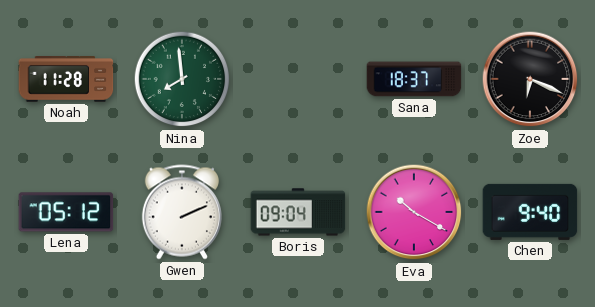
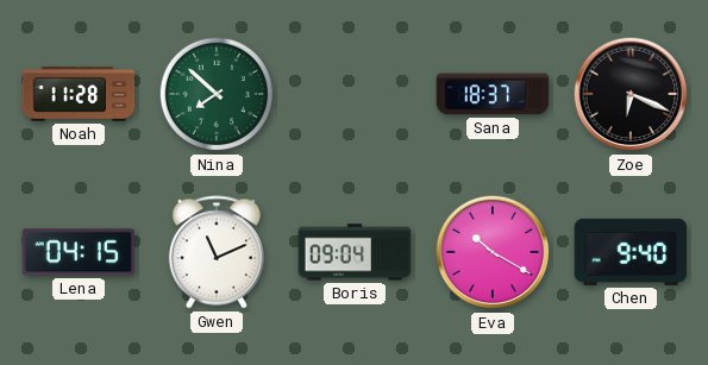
Nina: 7:59 -> 7:52 (217, 94)
Lena: 05:12 -> 04:15 (79, 252)
Gwen: 2:11 -> 11:11 (217, 252)
